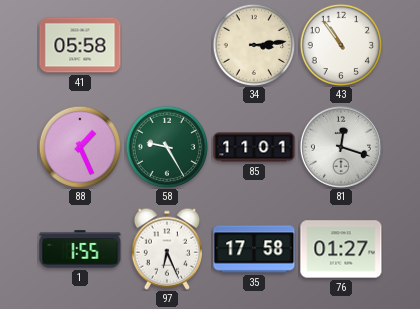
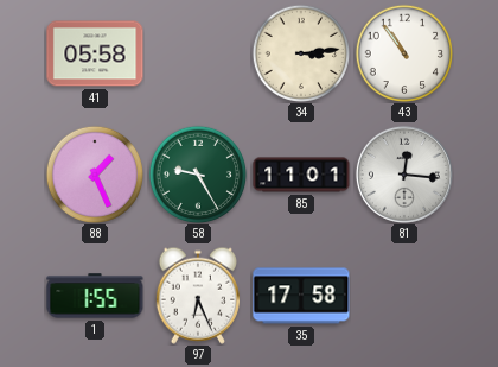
81: 12:18 -> 12:16 (404, 175)
76: 01:27 -> none (341, 249)
